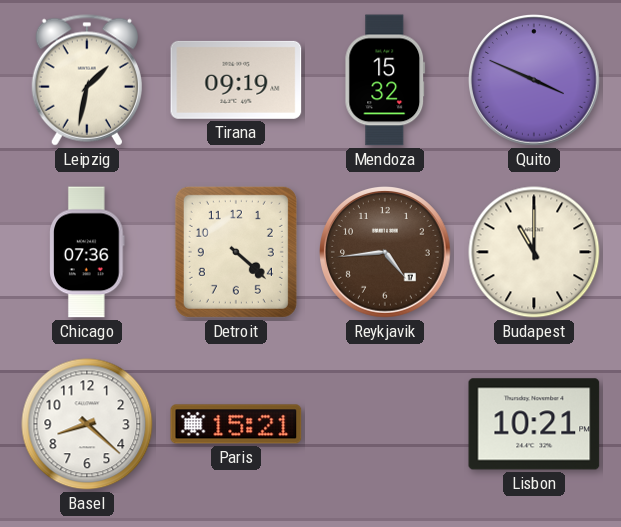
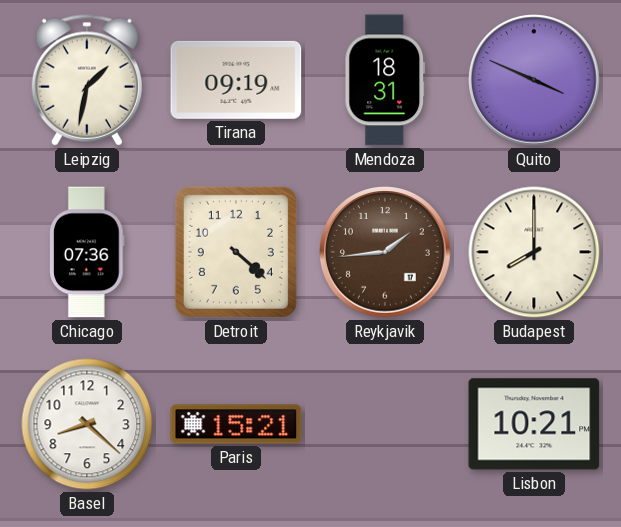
Mendoza: 15:32 -> 18:31 (385, 80)
Reykjavik: 4:44 -> 1:44 (386, 253)
Budapest: 11:00 -> 8:00 (534, 252)
